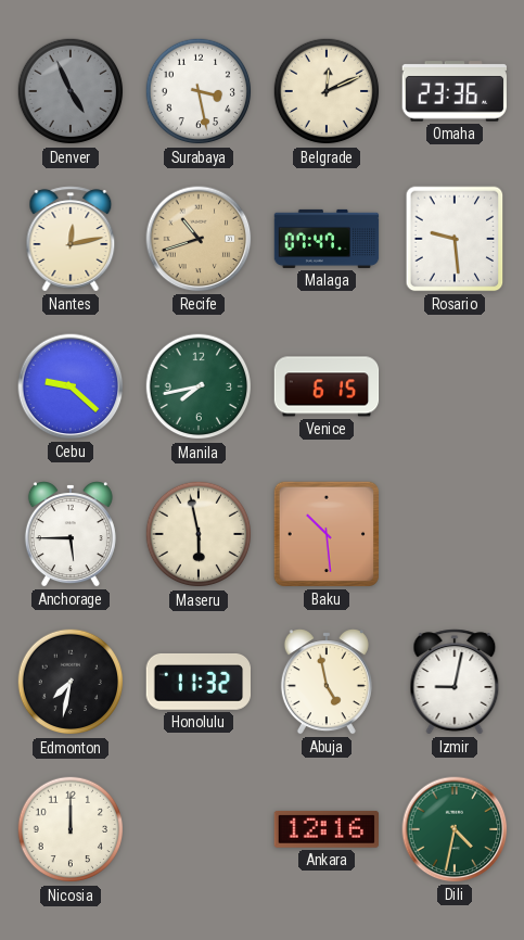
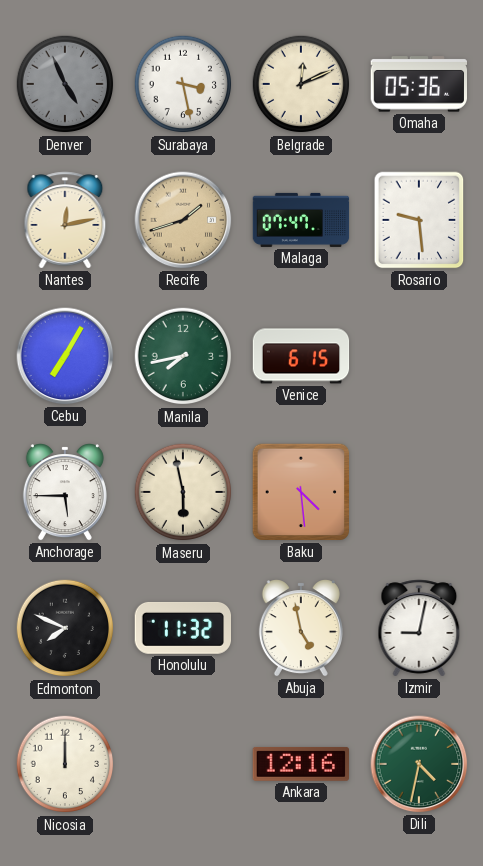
Omaha: 23:36 -> 05:36 (418, 84)
Recife: 10:42 -> 1:42 (183, 220)
Cebu: 9:22 -> 7:05 (65, 356)
Baku: 10:29 -> 4:29 (301, 492)
Edmonton: 7:32 -> 7:49 (65, 628)
